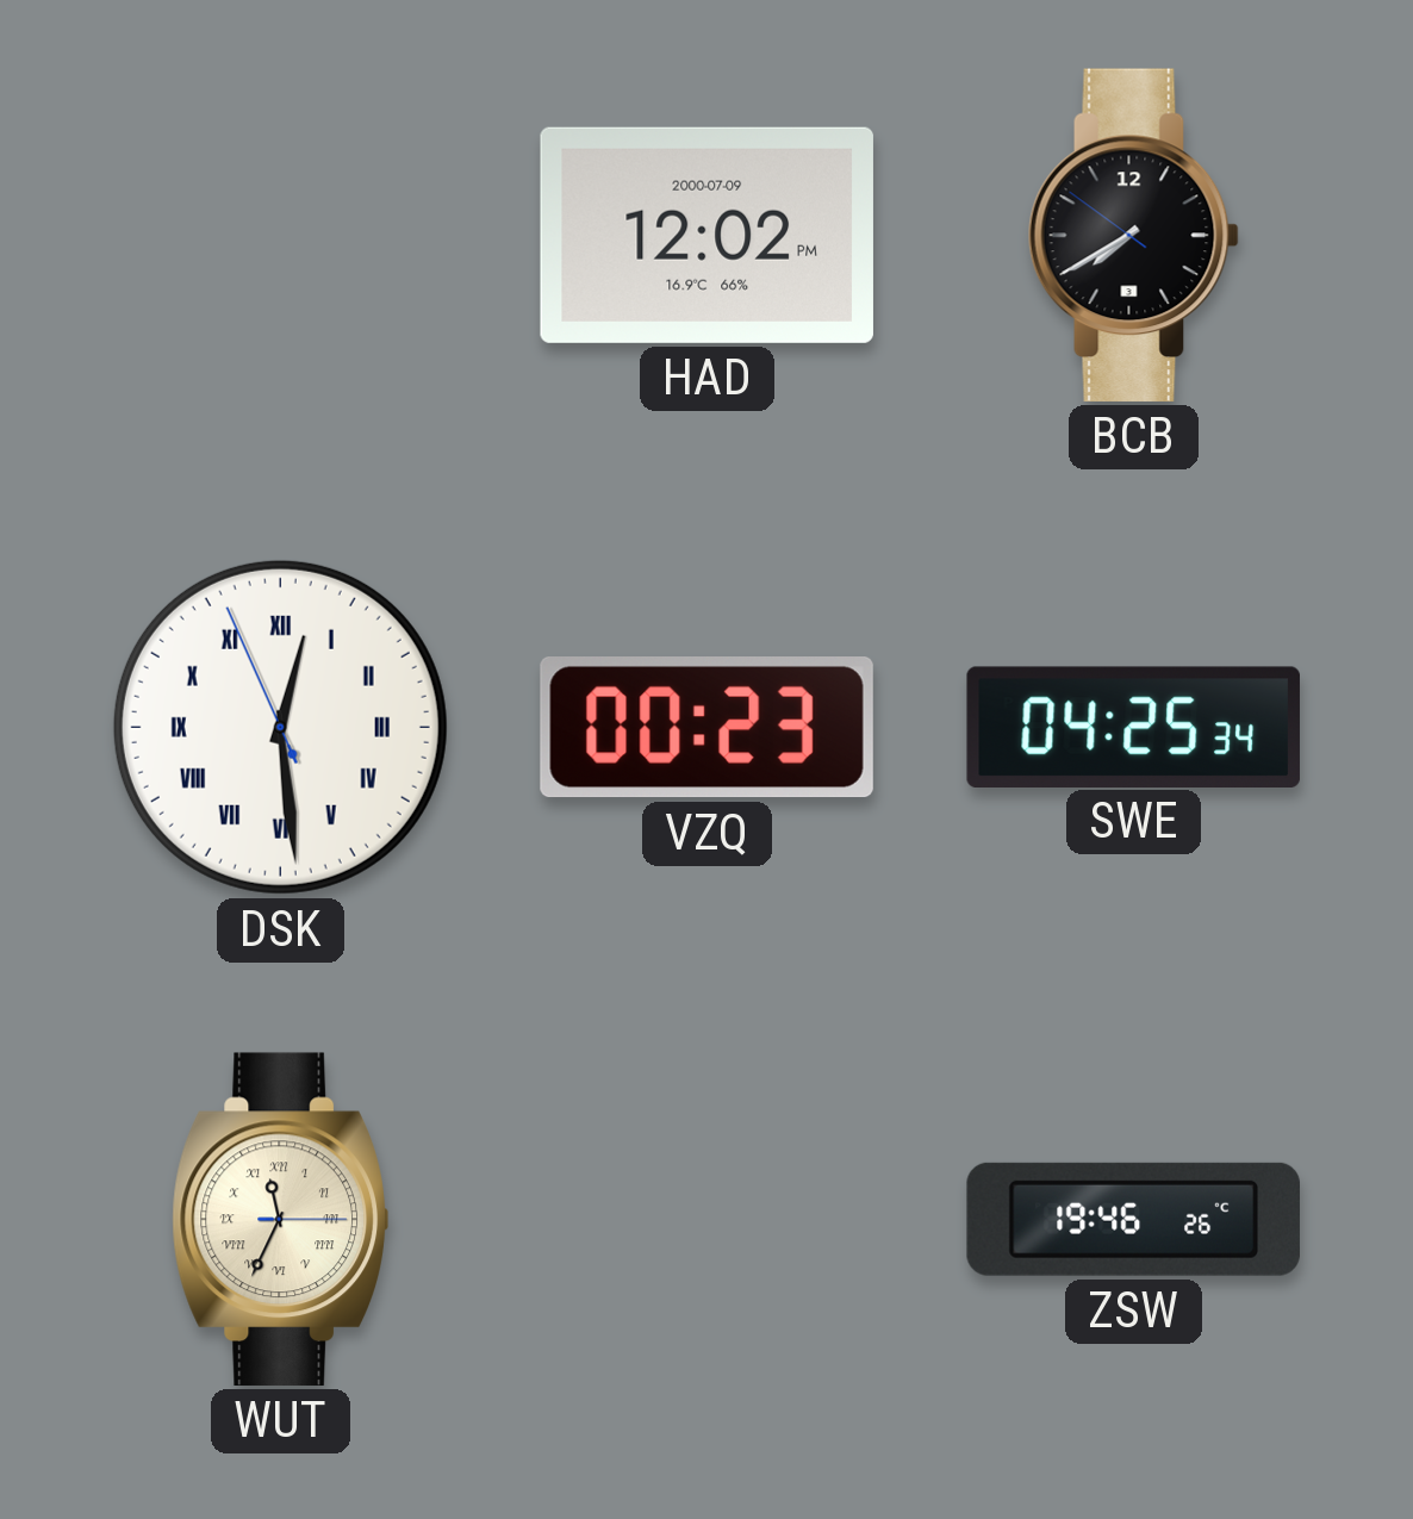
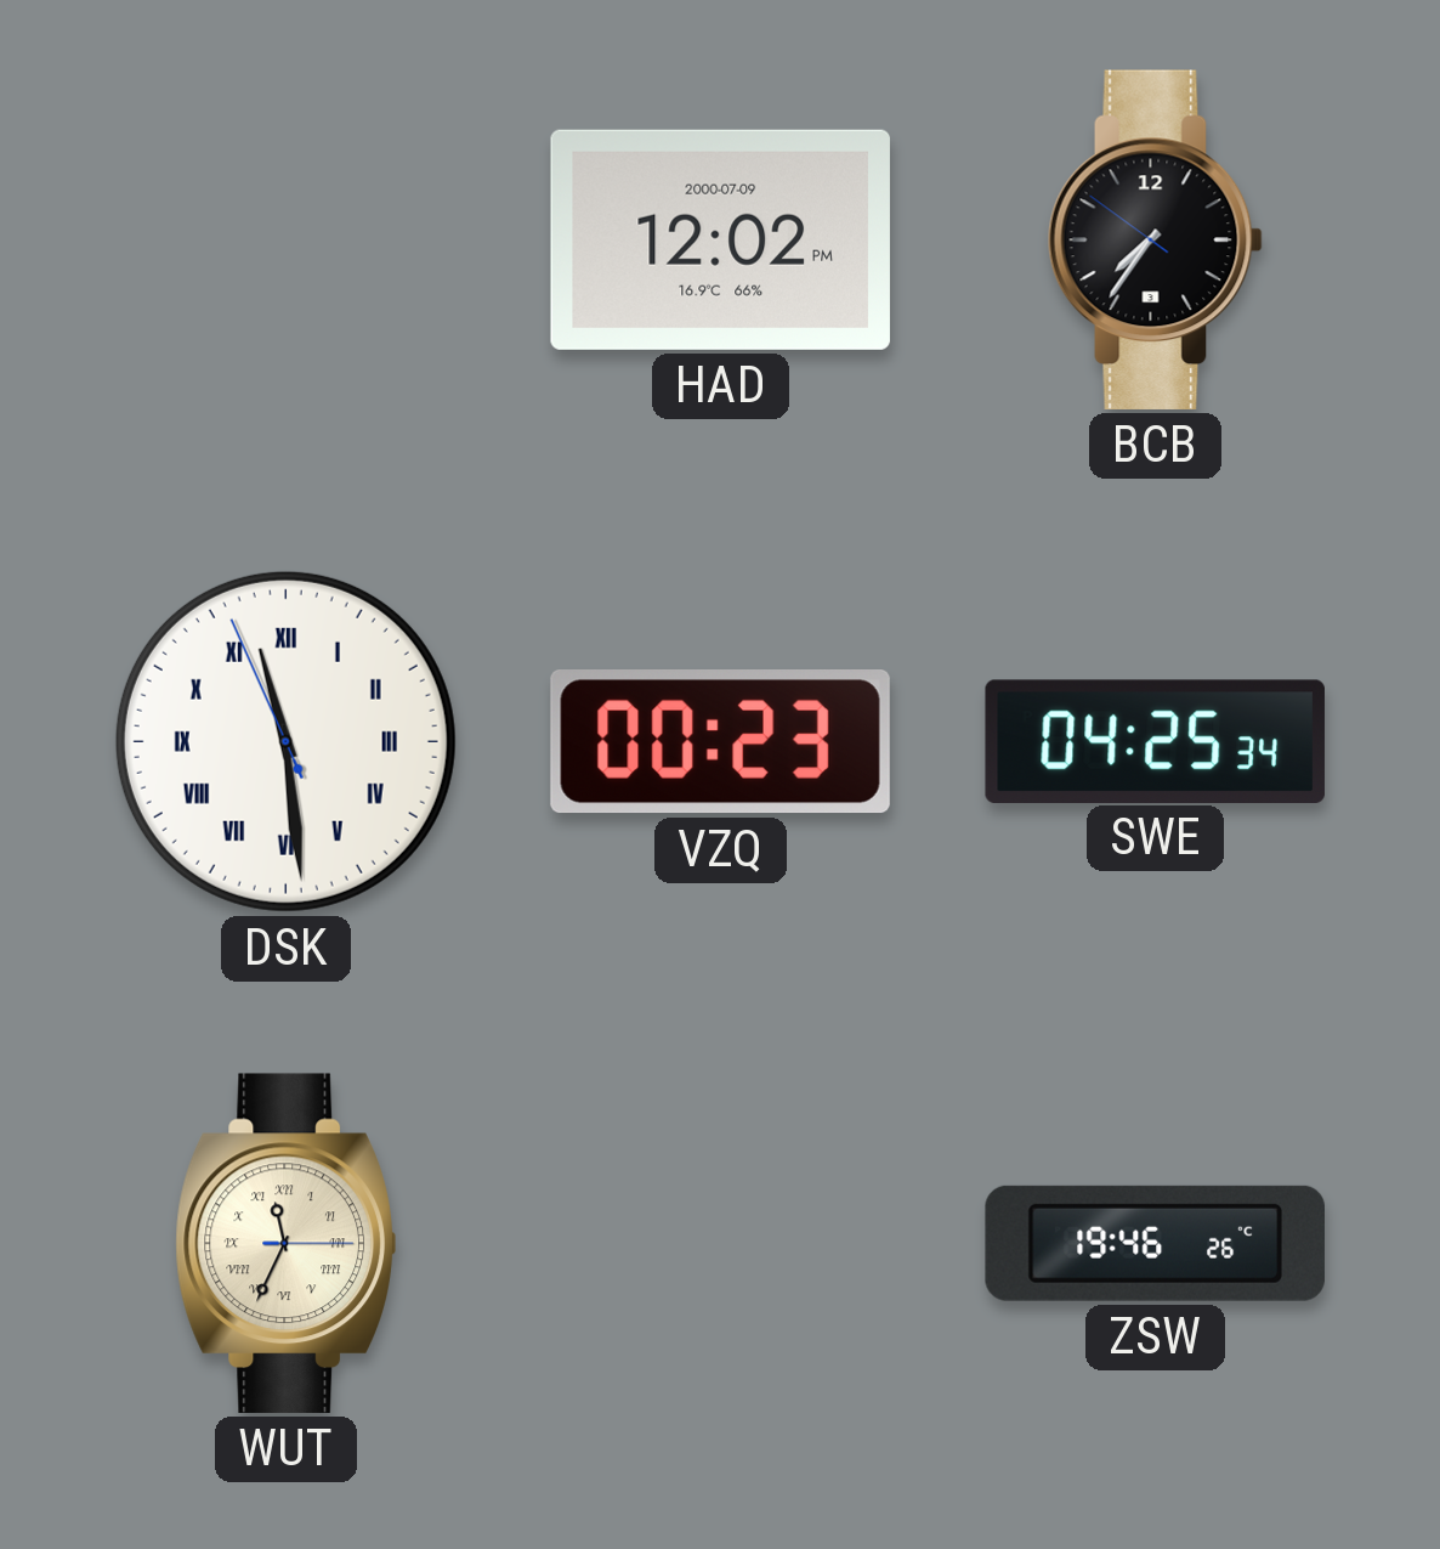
BCB: 7:39 -> 7:35 (1155, 239)
DSK: 12:28 -> 11:28 (285, 741)
